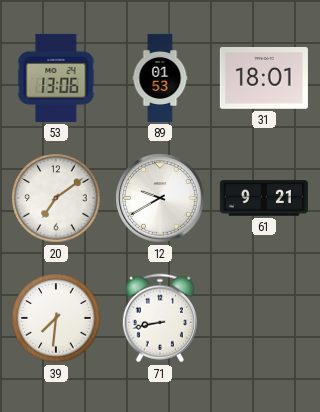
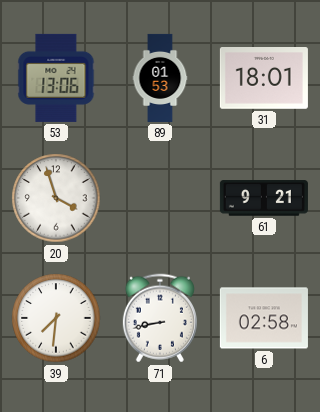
20: 7:09 -> 3:57 (56, 198)
12: 9:40 -> none (160, 198)
6: none -> 02:58 (264, 318)
